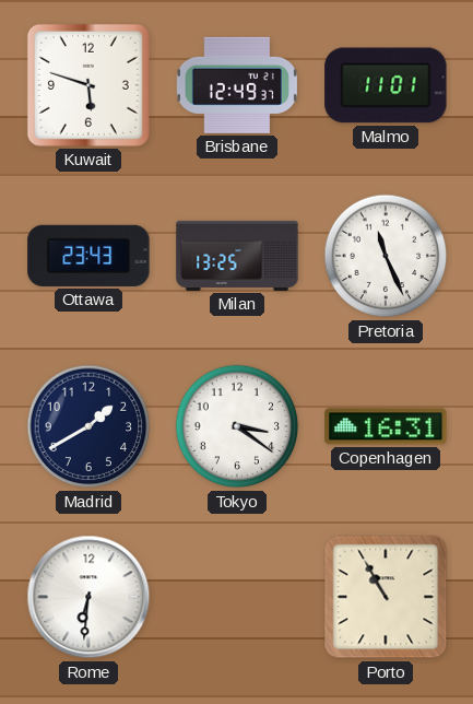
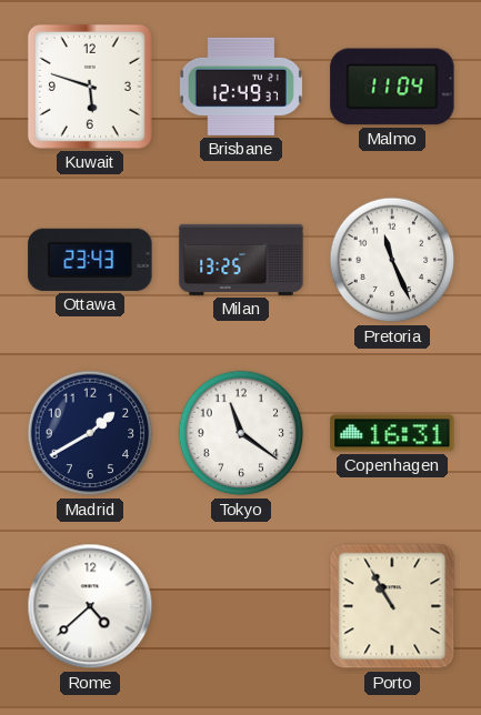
Malmo: 11:01 -> 11:04 (392, 87)
Tokyo: 3:21 -> 11:21 (241, 433)
Rome: 6:31 -> 4:38 (90, 606)
